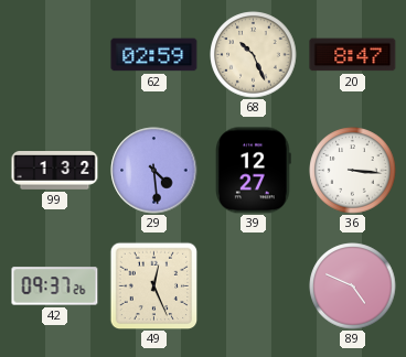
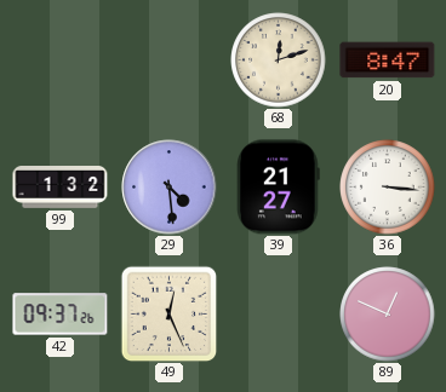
62: 02:59 -> none (154, 55)
68: 10:26 -> 12:12 (279, 60)
39: 12:27 -> 21:27 (279, 188)
89: 4:49 -> 12:49 (388, 315)
